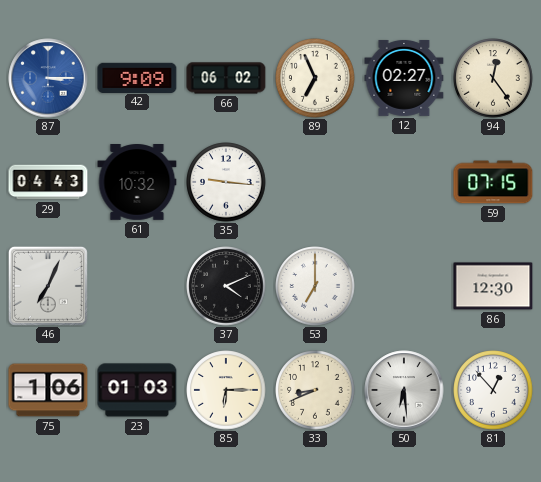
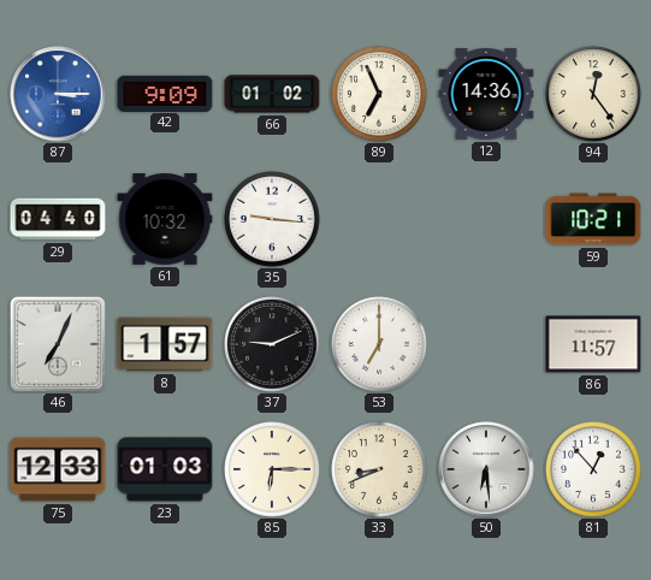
66: 06:02 -> 01:02 (272, 94)
12: 02:27 -> 14:36 (486, 94)
29: 04:43 -> 04:40 (58, 219)
59: 07:15 -> 10:21 (593, 219)
8: none -> 1:57 (165, 344)
37: 4:11 -> 9:11 (272, 344)
86: 12:30 -> 11:57 (593, 344)
75: 1:06 -> 12:33 (58, 469)
